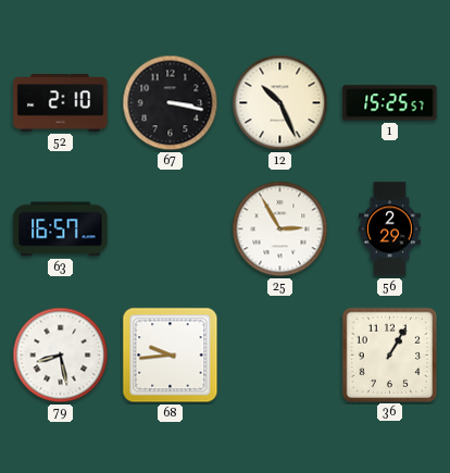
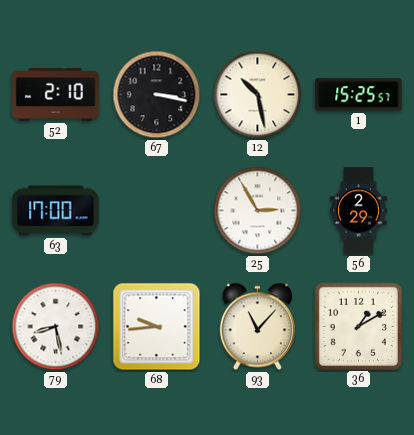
12: 10:26 -> 10:28 (258, 95)
63: 16:57 -> 17:00 (56, 211)
93: none -> 11:07 (257, 327)
36: 1:05 -> 1:10 (358, 326)
